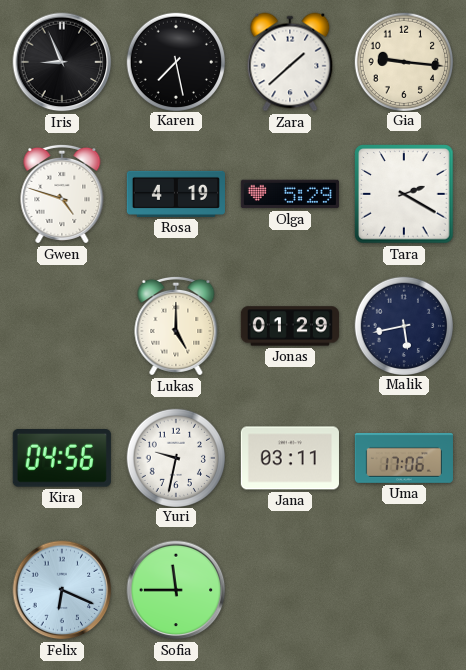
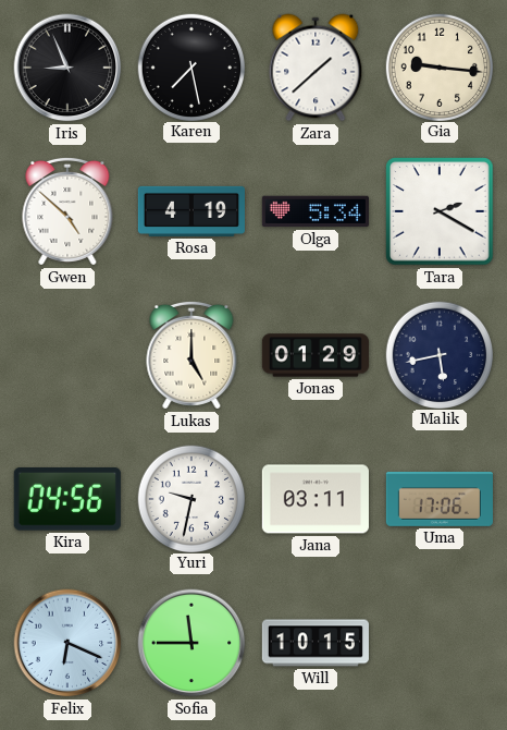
Gwen: 4:48 -> 4:52 (67, 211)
Olga: 5:29 -> 5:34 (316, 211)
Will: none -> 10:15 (316, 643)
